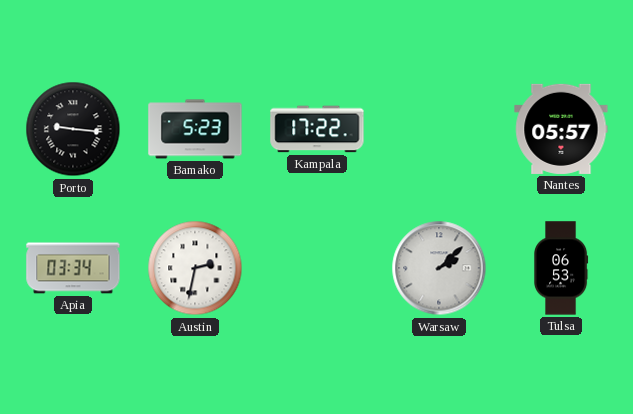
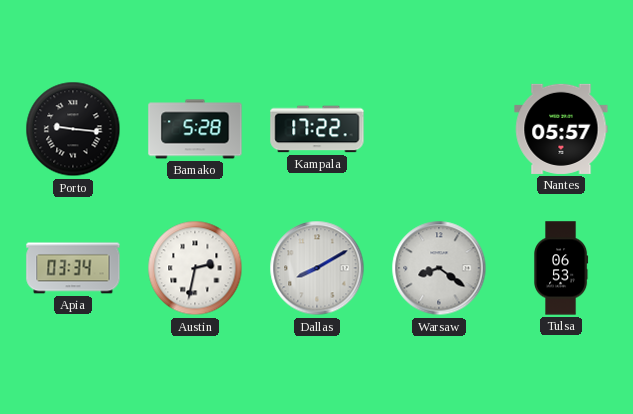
Bamako: 5:23 -> 5:28 (195, 129)
Dallas: none -> 8:10 (317, 268)
Warsaw: 2:08 -> 8:21 (439, 268)
